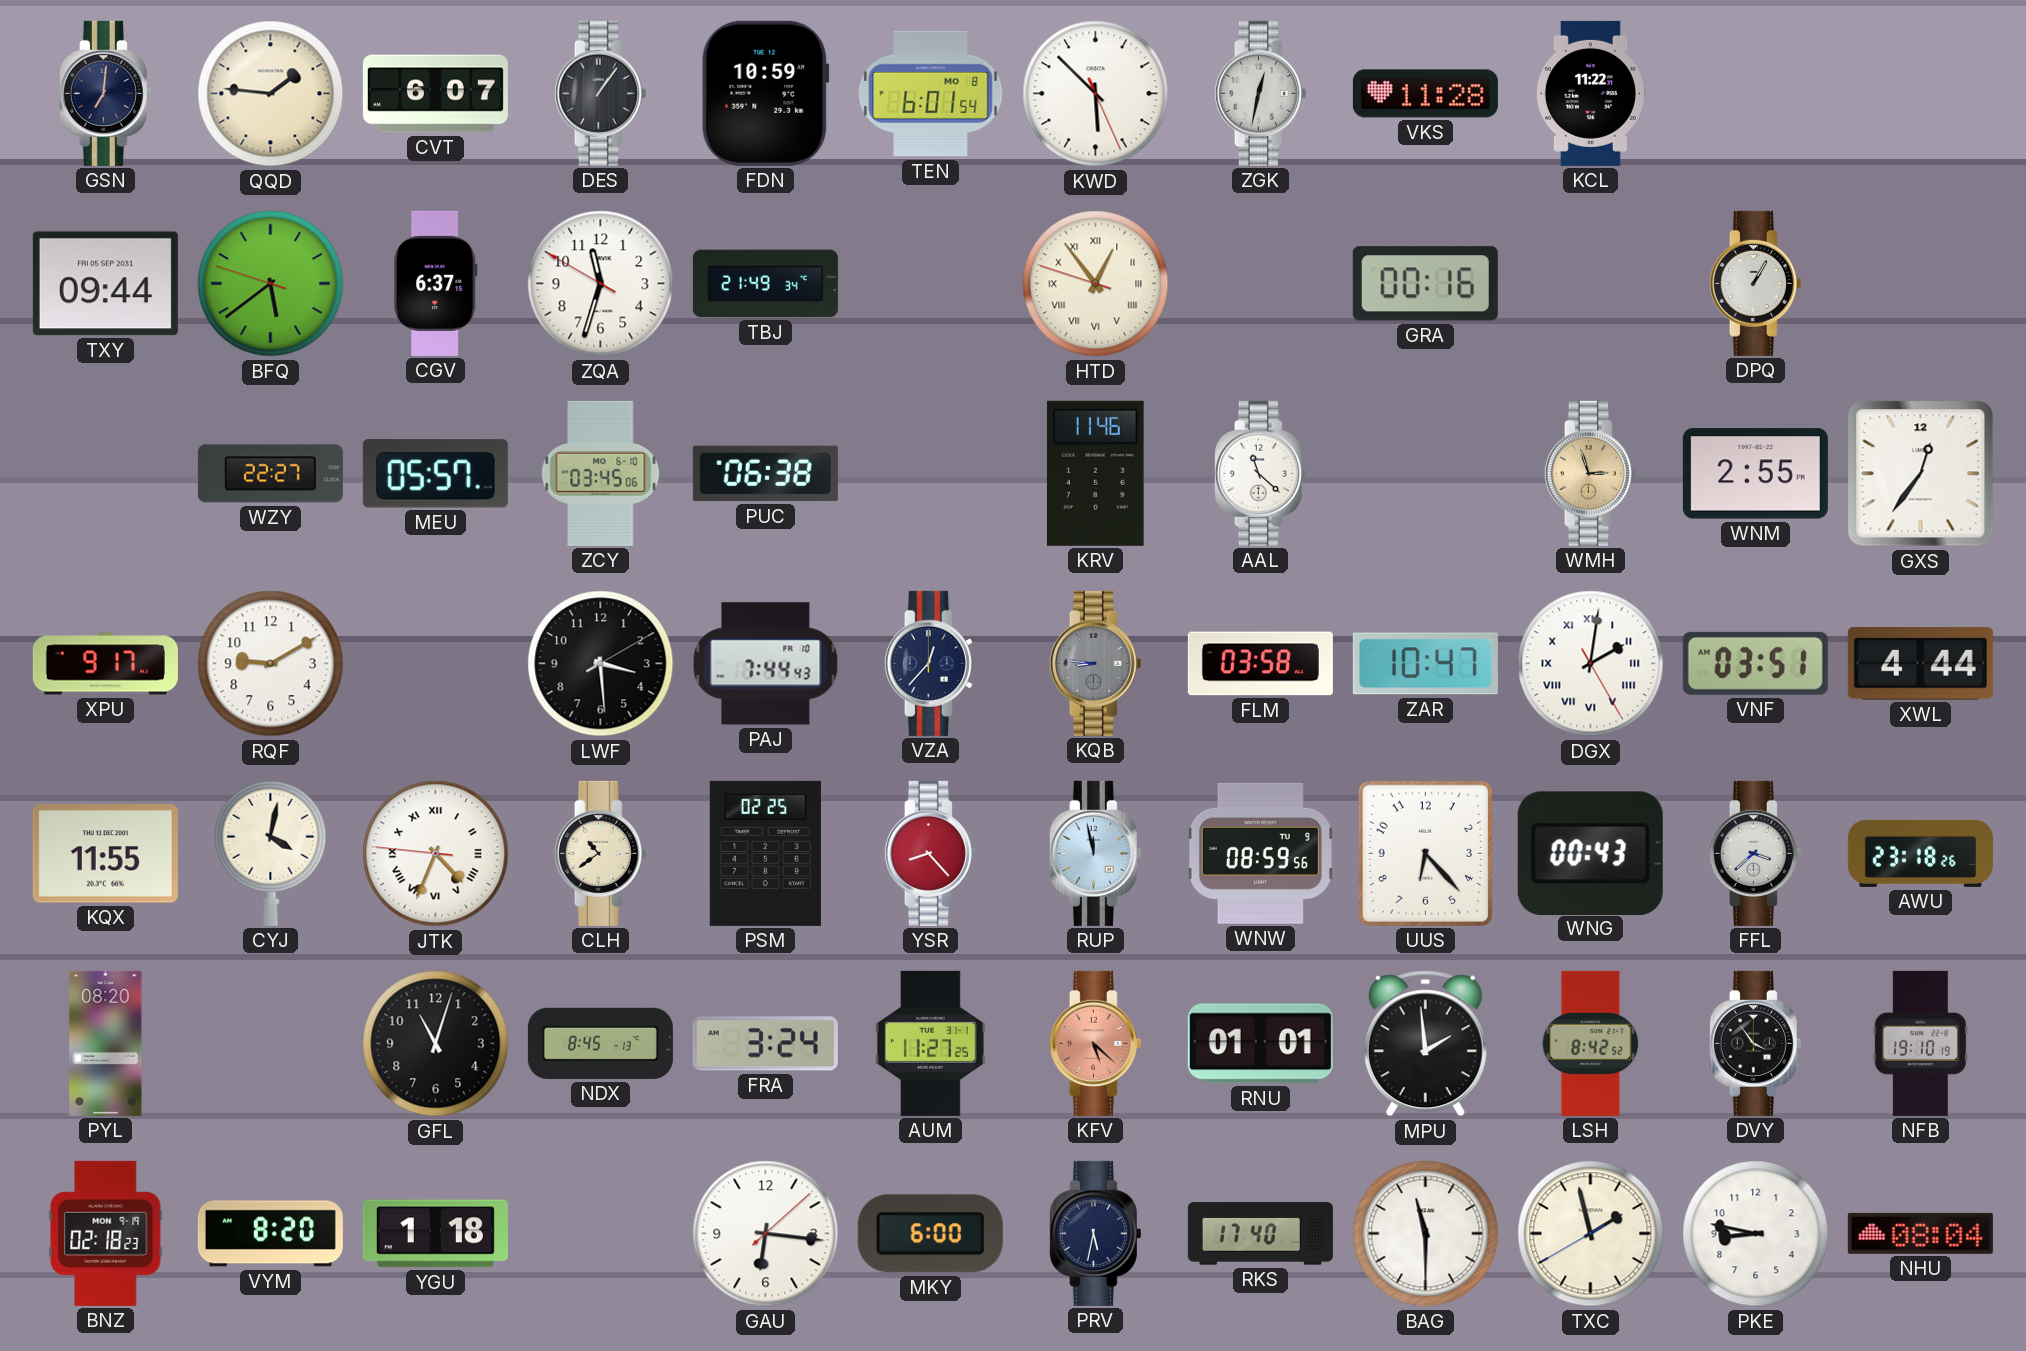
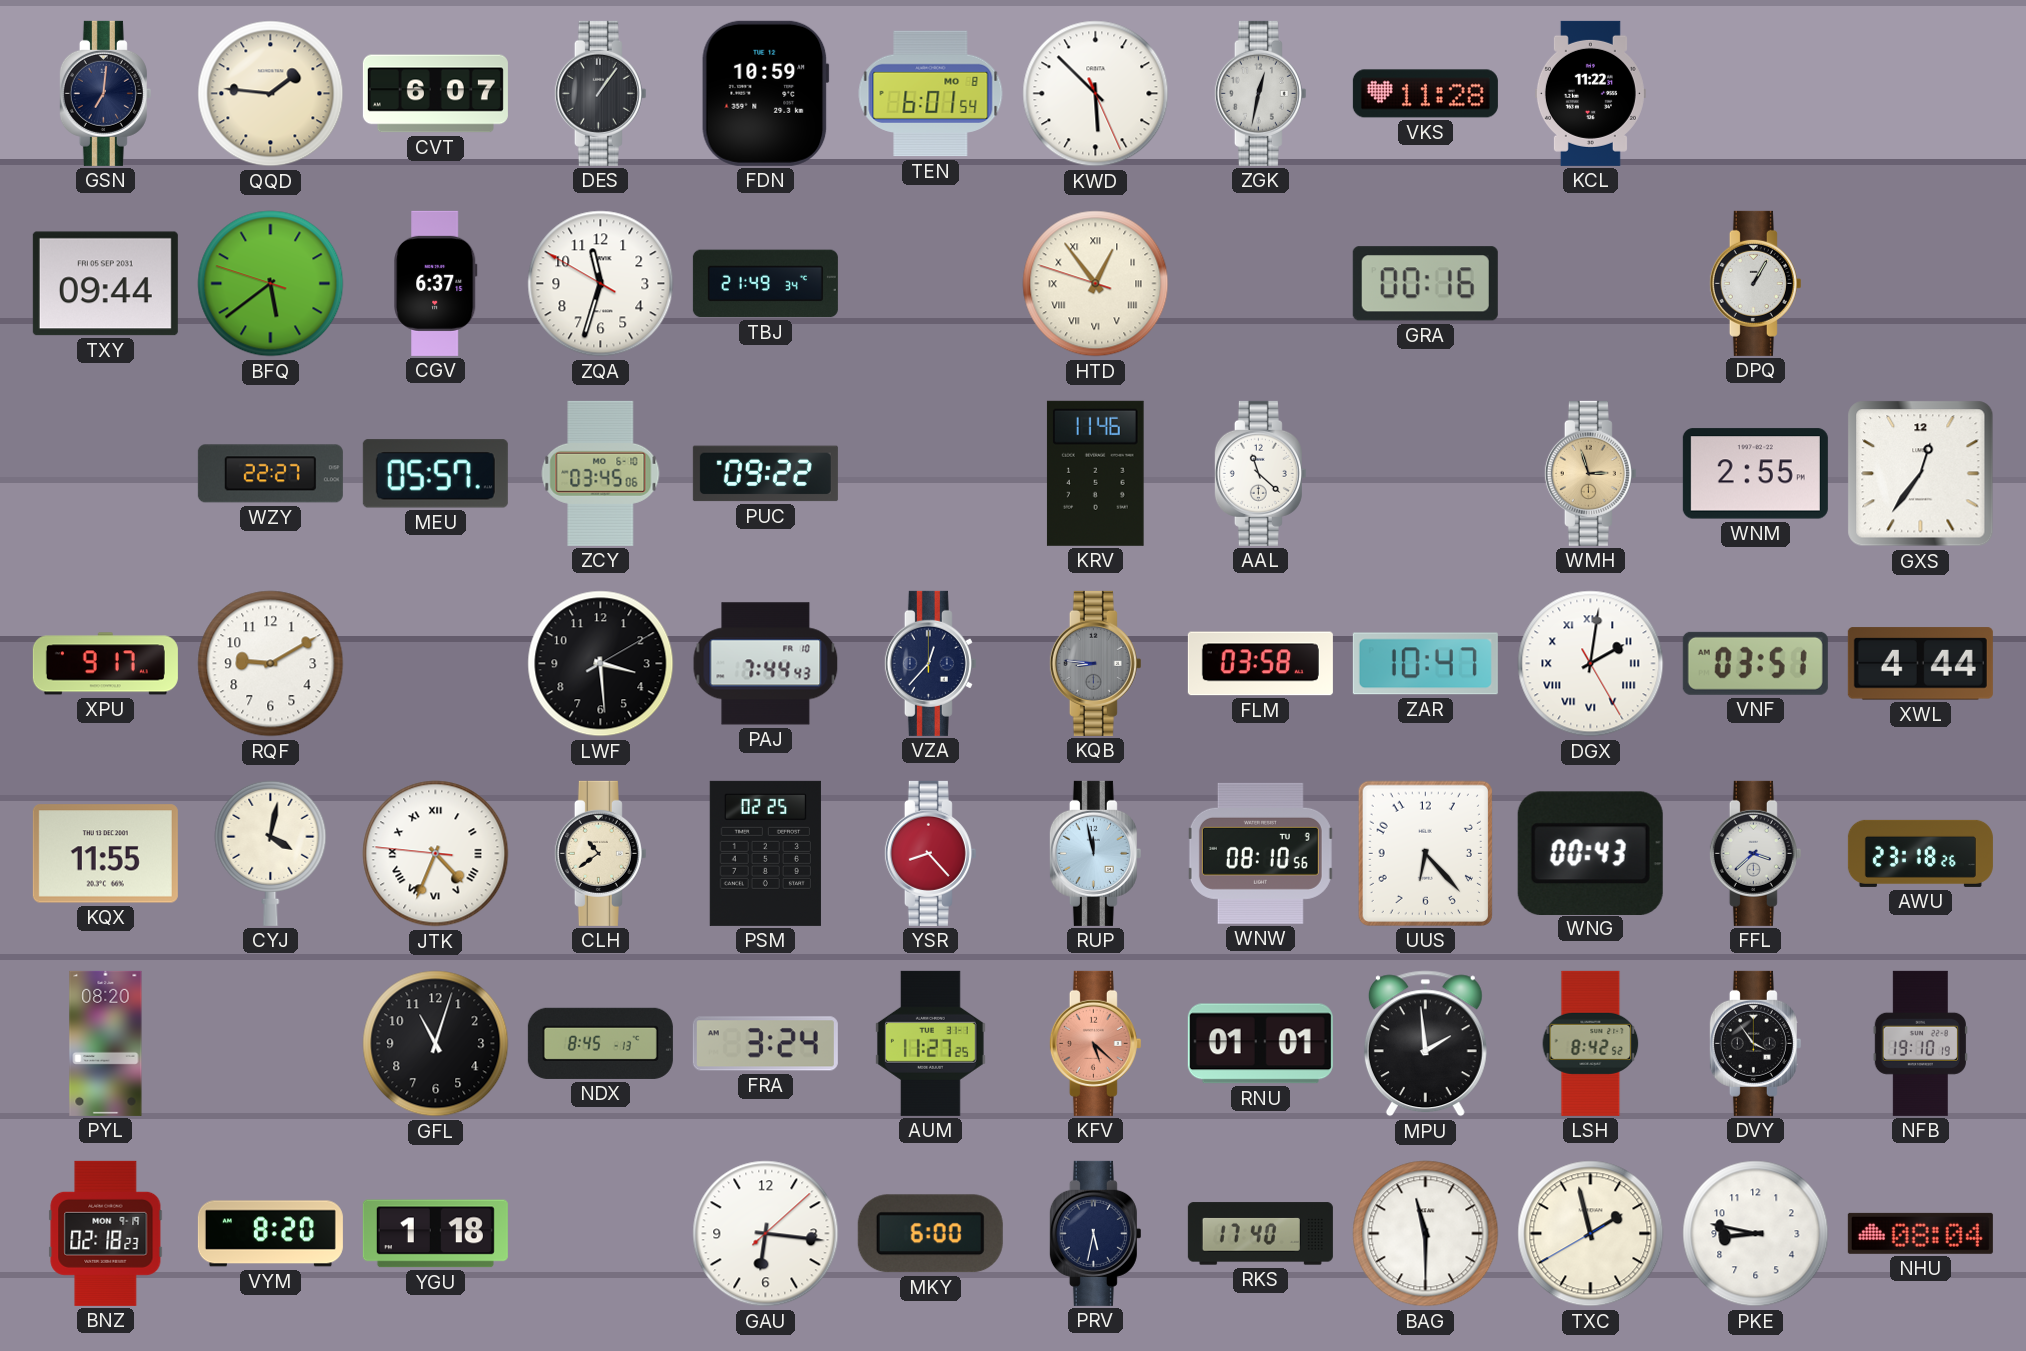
PUC: 06:38 -> 09:22 (765, 474)
WNW: 08:59 -> 08:10 (1260, 853)
